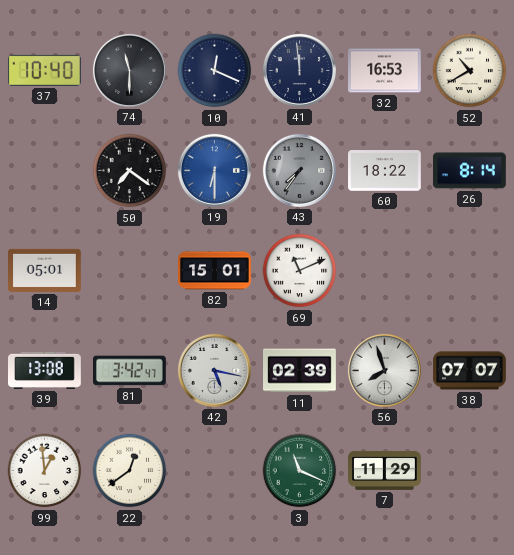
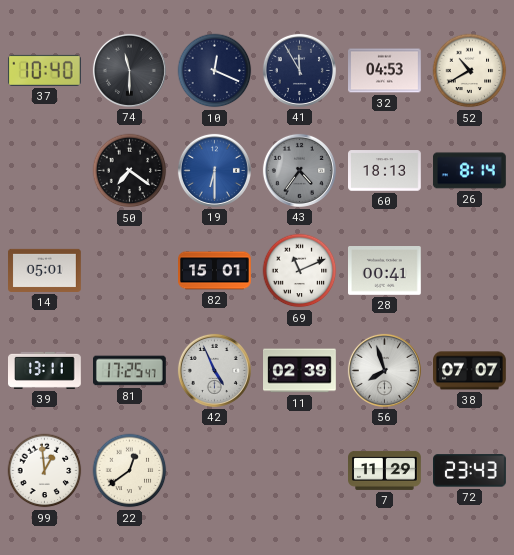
41: 11:59 -> 11:55 (299, 70)
32: 16:53 -> 04:53 (385, 71)
43: 7:36 -> 4:36 (299, 170)
60: 18:22 -> 18:13 (385, 171)
28: none -> 00:41 (385, 271)
39: 13:08 -> 13:11 (45, 370)
81: 3:42 -> 17:25 (130, 371)
42: 5:17 -> 4:56 (214, 370)
3: 11:19 -> none (300, 471)
72: none -> 23:43 (470, 471)
